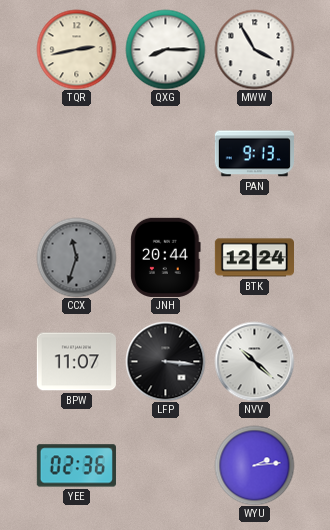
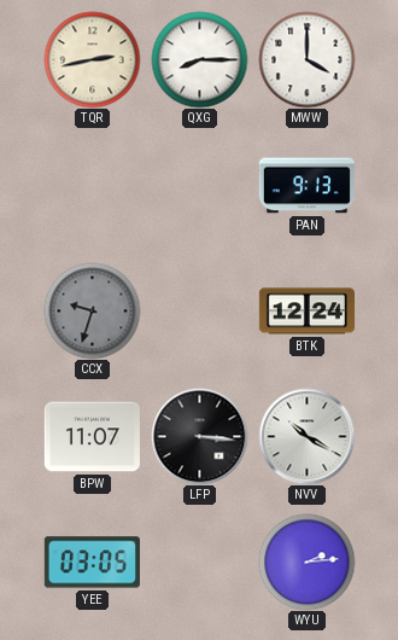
MWW: 3:55 -> 4:00 (306, 59)
CCX: 11:33 -> 9:33 (92, 310)
JNH: 20:44 -> none (166, 257)
NVV: 10:22 -> 10:20 (306, 436)
YEE: 02:36 -> 03:05 (92, 563)
